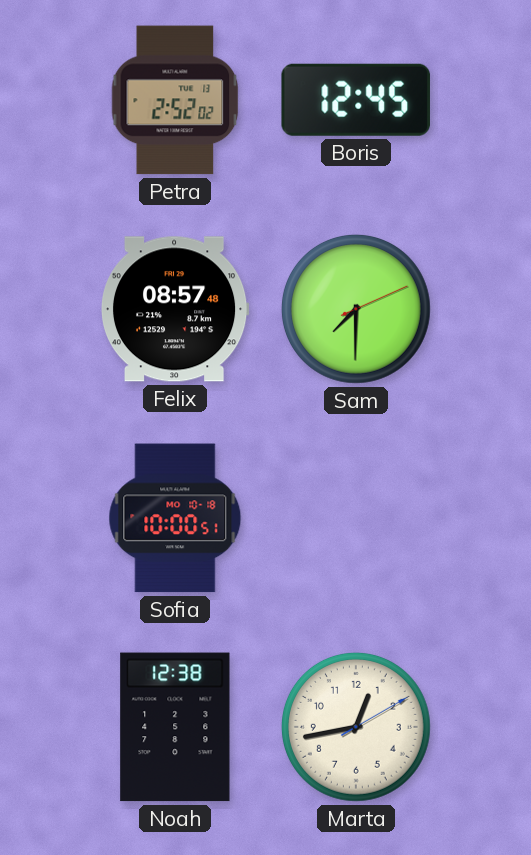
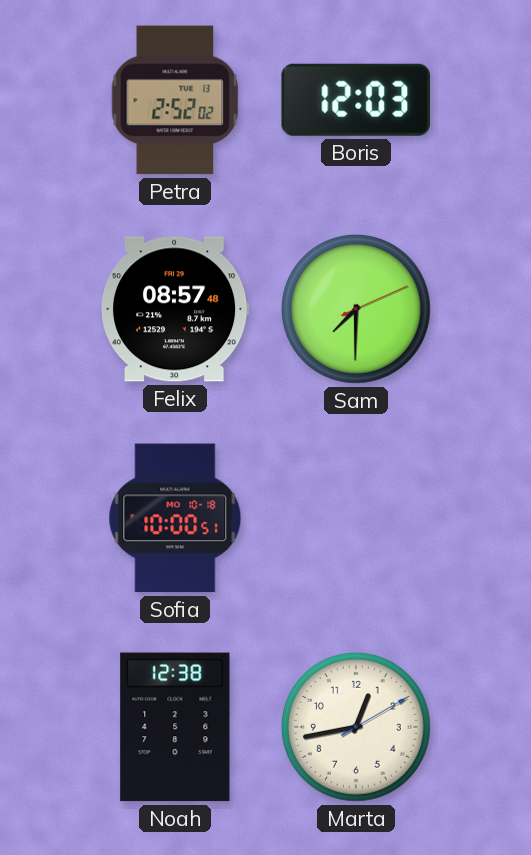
Boris: 12:45 -> 12:03 (356, 100)
